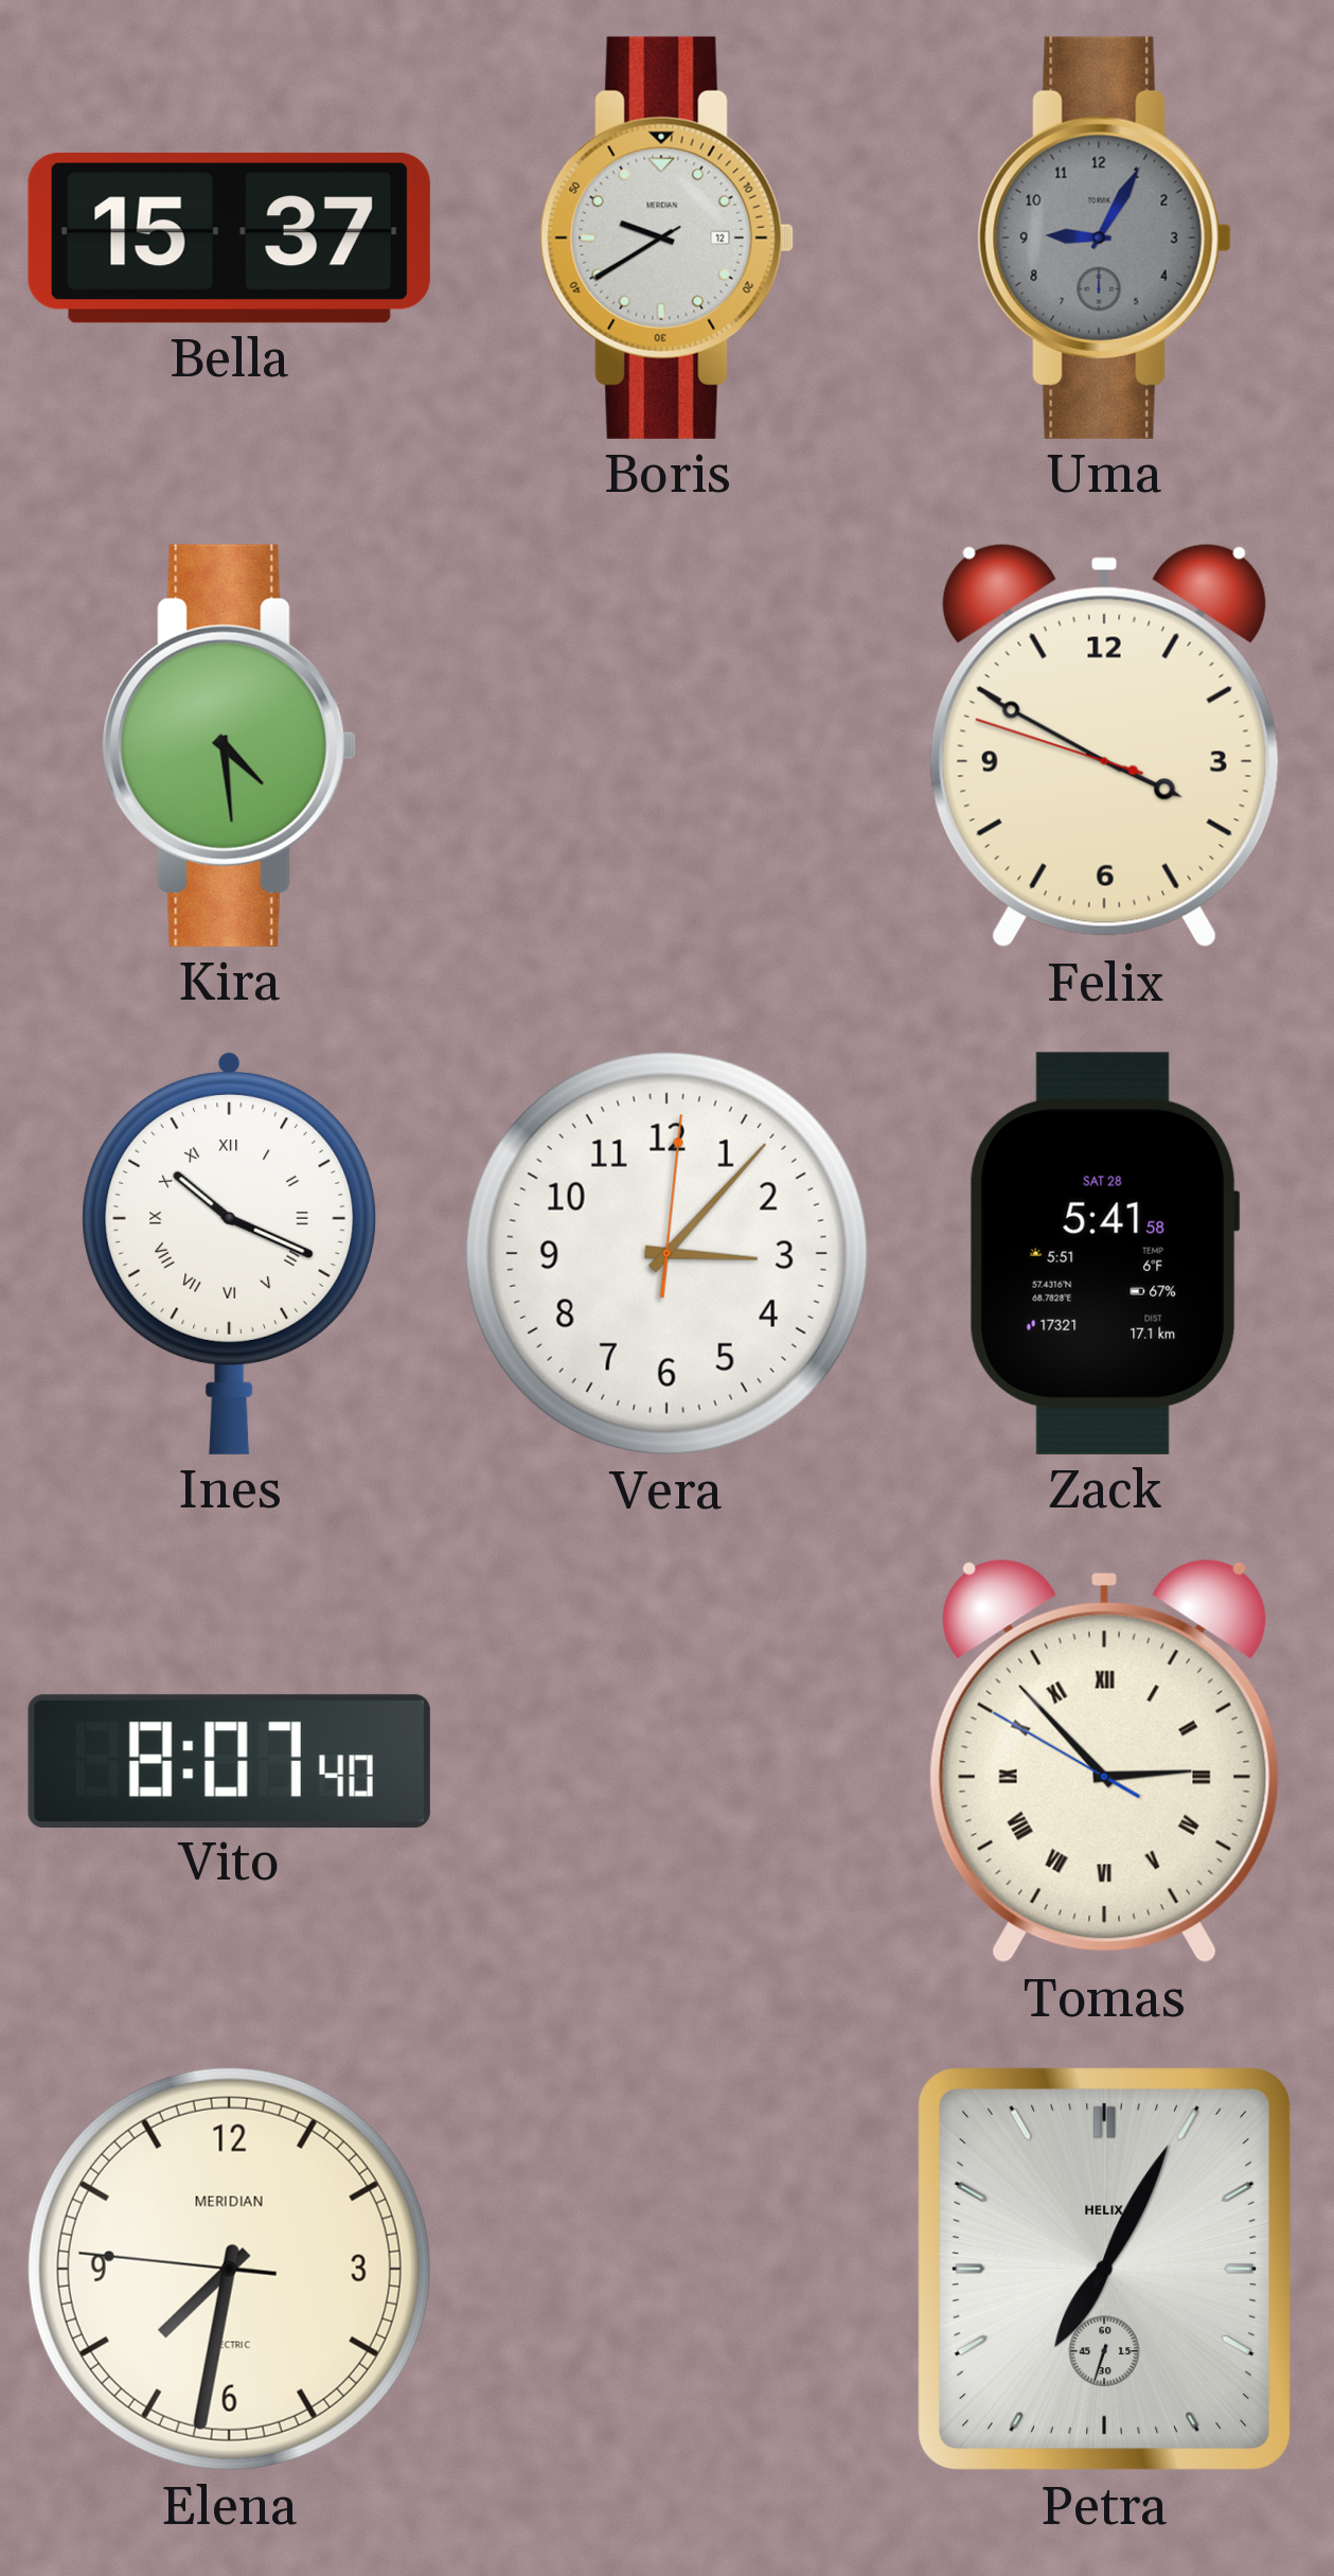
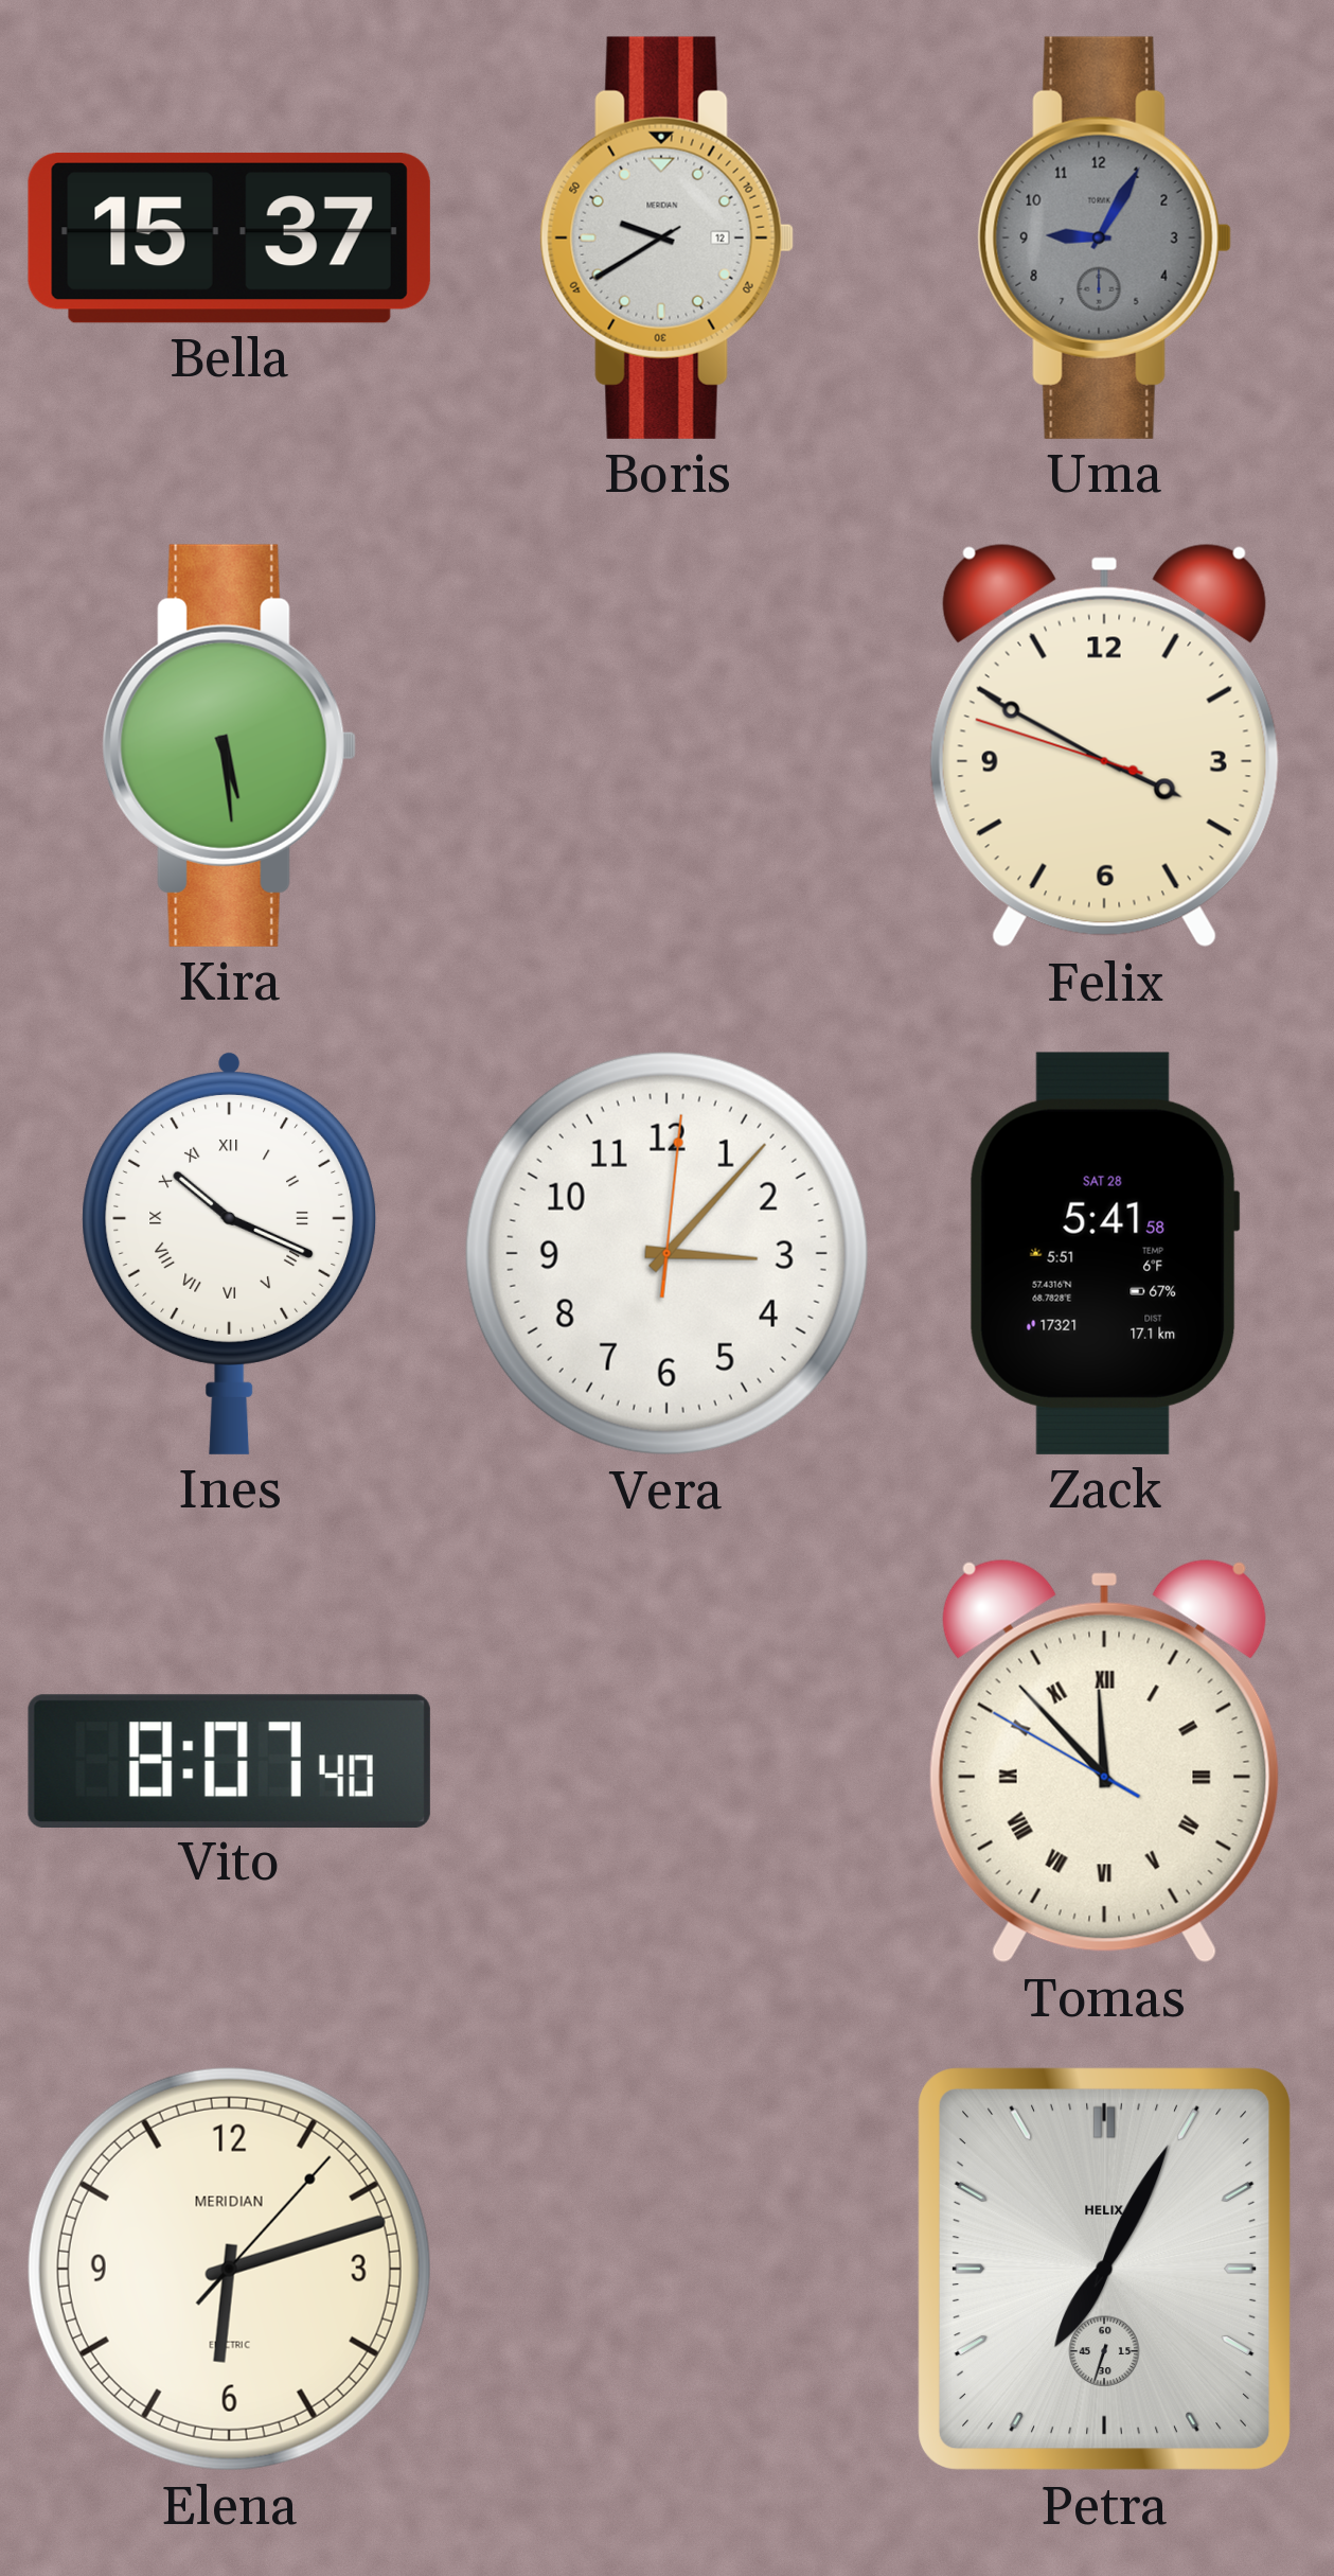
Kira: 4:29 -> 5:29 (229, 745)
Tomas: 2:52 -> 11:52 (1104, 1761)
Elena: 7:31 -> 6:12 (229, 2269)
